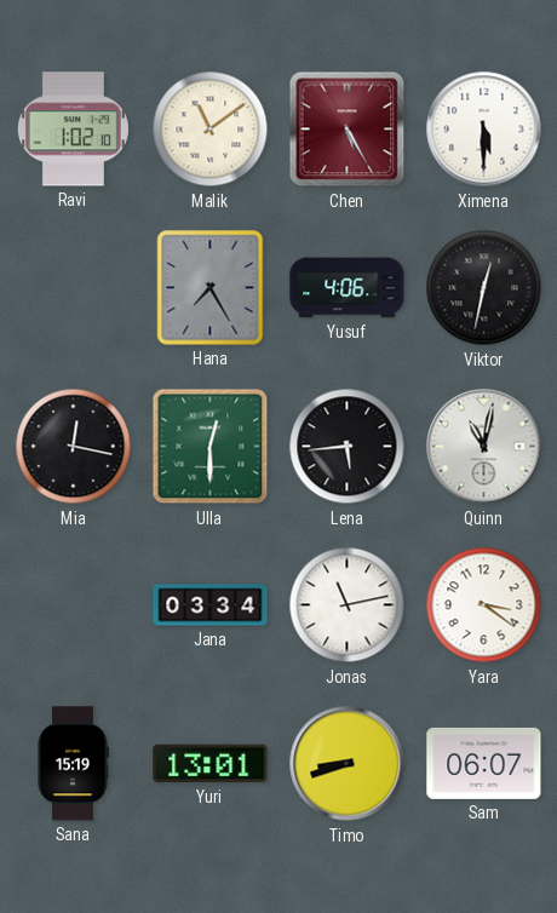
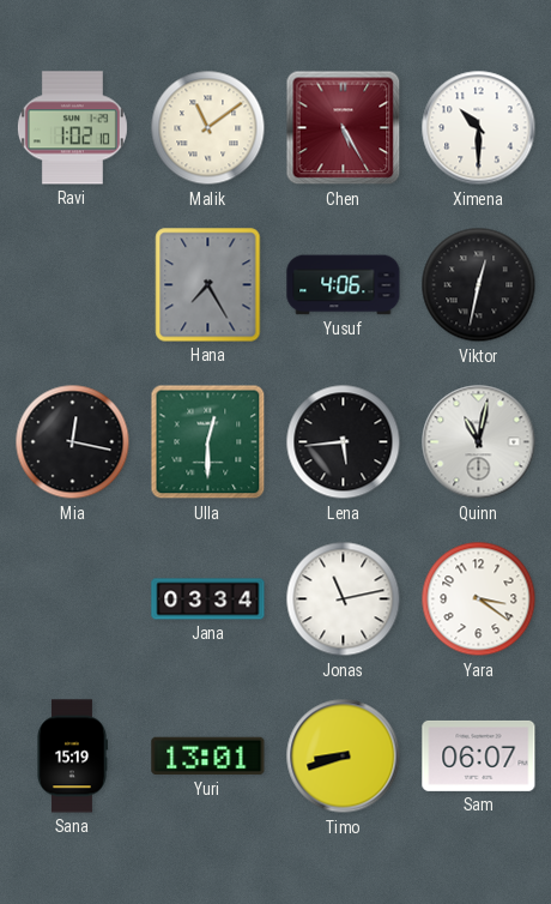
Ximena: 5:30 -> 10:30 (479, 128)
